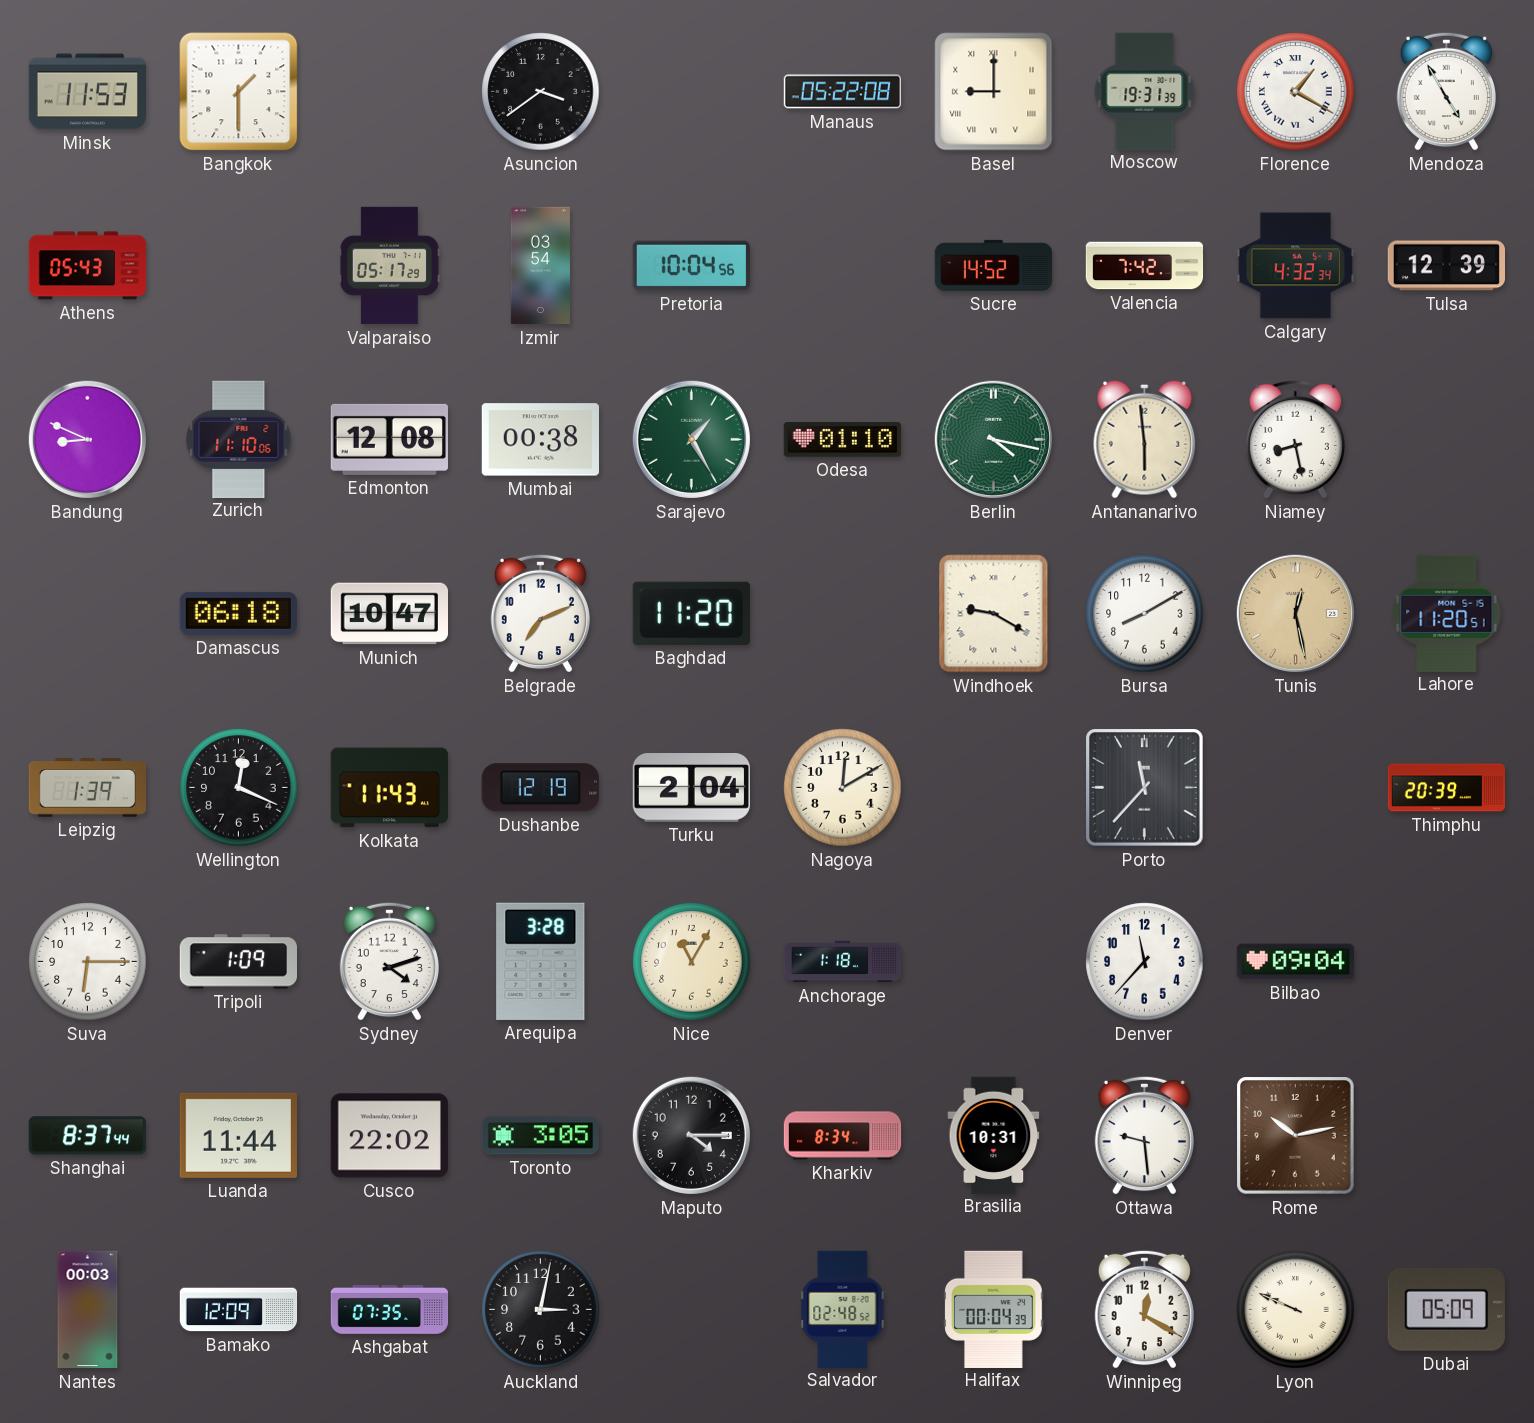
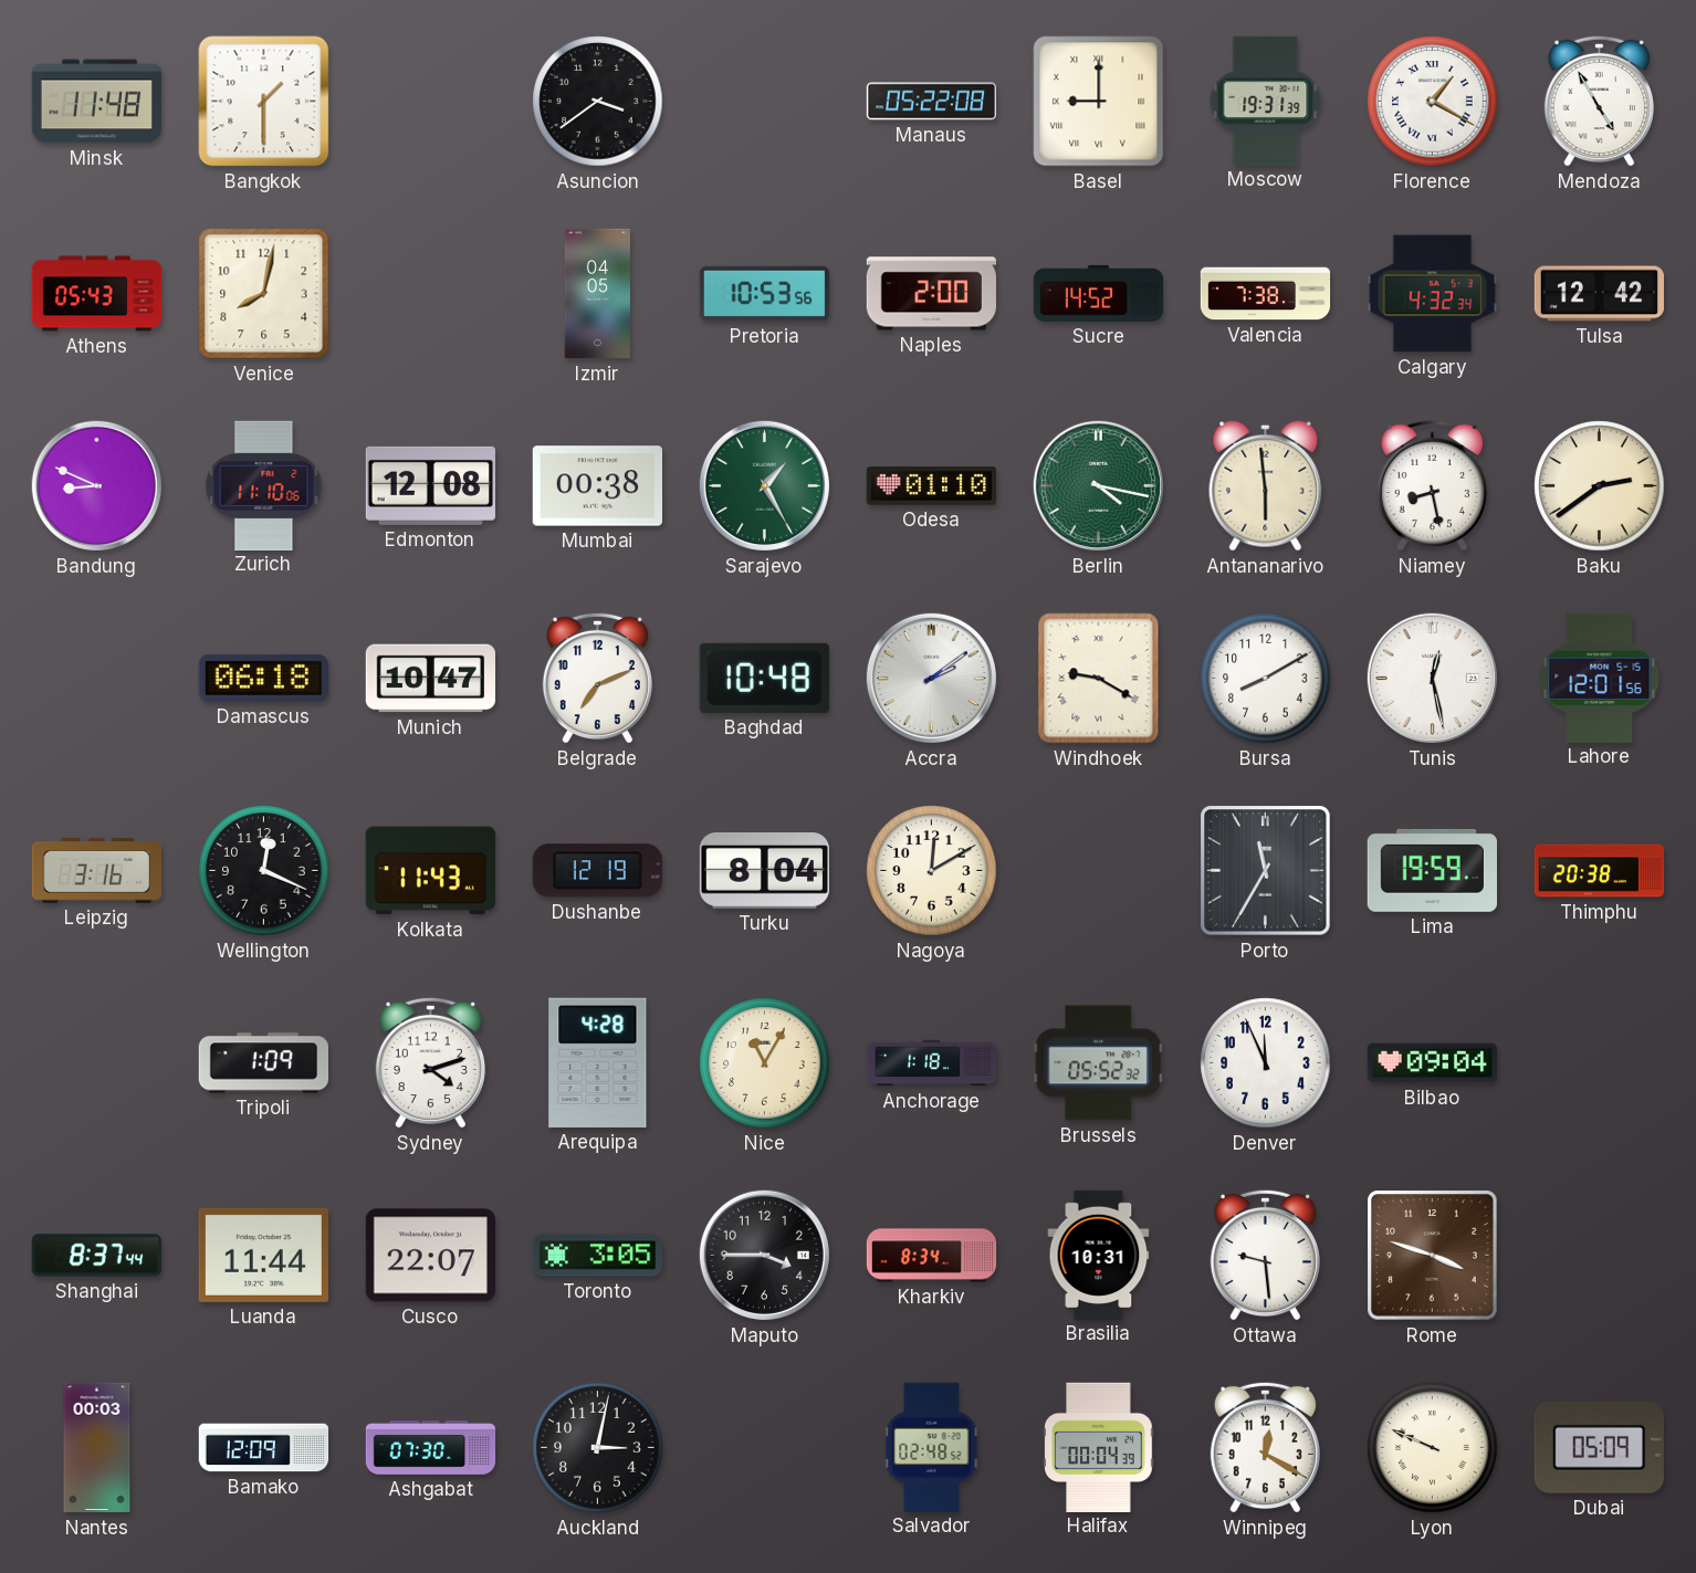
Minsk: 11:53 -> 11:48 (96, 102)
Venice: none -> 8:02 (264, 294)
Valparaiso: 05:17 -> none (389, 266)
Izmir: 03:54 -> 04:05 (597, 294)
Pretoria: 10:04 -> 10:53 (764, 294)
Naples: none -> 2:00 (931, 294)
Valencia: 7:42 -> 7:38 (1266, 294)
Tulsa: 12:39 -> 12:42 (1599, 294)
Baku: none -> 2:39 (1600, 486)
Baghdad: 11:20 -> 10:48 (764, 678)
Accra: none -> 2:09 (931, 678)
Tunis dial: champagne -> white (1432, 678)
Lahore: 11:20 -> 12:01 (1600, 678)
Leipzig: 1:39 -> 3:16 (96, 871)
Turku: 2:04 -> 8:04 (764, 871)
Porto: 11:37 -> 11:35 (1266, 871)
Lima: none -> 19:59 (1432, 870)
Thimphu: 20:39 -> 20:38 (1600, 871)
Suva: 6:15 -> none (88, 962)
Arequipa: 3:28 -> 4:28 (598, 1062)
Brussels: none -> 05:52 (1098, 1063)
Denver: 11:37 -> 11:56 (1266, 1063)
Cusco: 22:02 -> 22:07 (430, 1256)
Maputo: 4:15 -> 3:45 (764, 1255)
Rome: 10:13 -> 3:48 (1433, 1256)
Ashgabat: 07:35 -> 07:30 (431, 1448)
